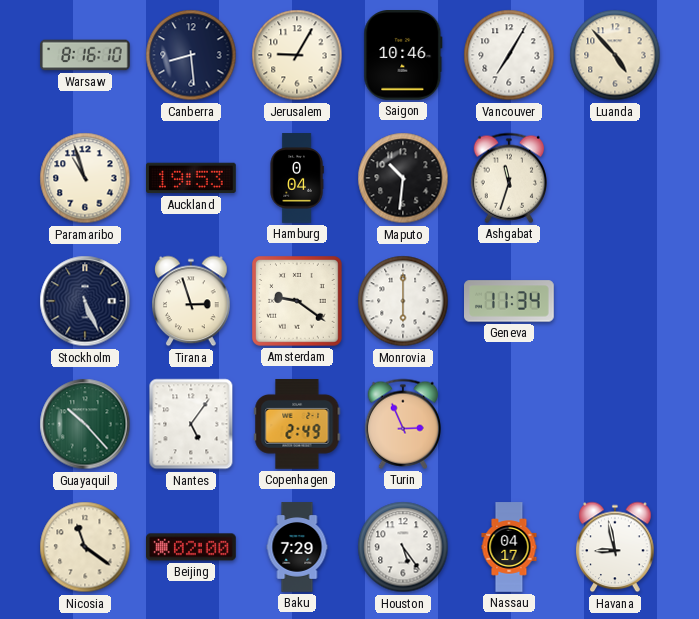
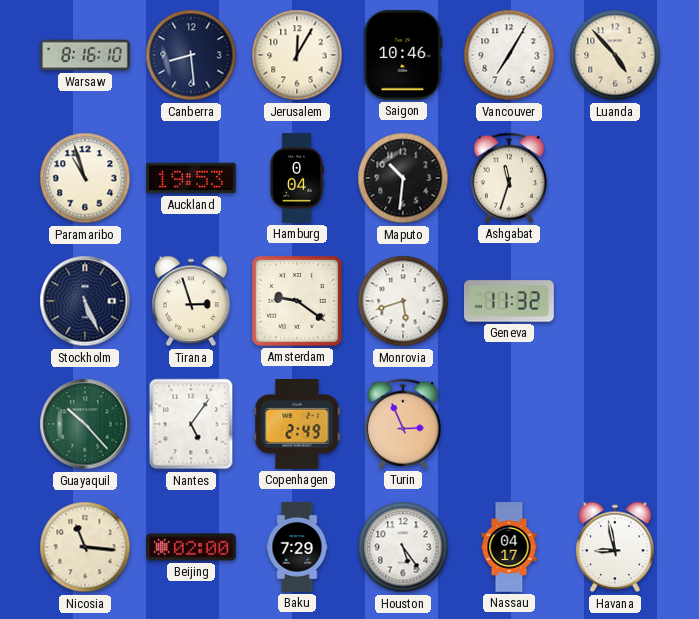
Jerusalem: 9:05 -> 12:05 (297, 55)
Monrovia: 6:00 -> 5:42 (403, 301)
Geneva: 11:34 -> 11:32 (510, 301)
Nicosia: 11:21 -> 11:16 (85, 547)
